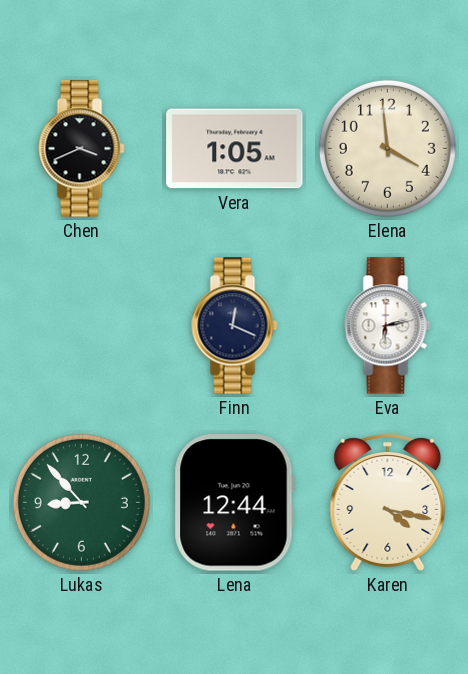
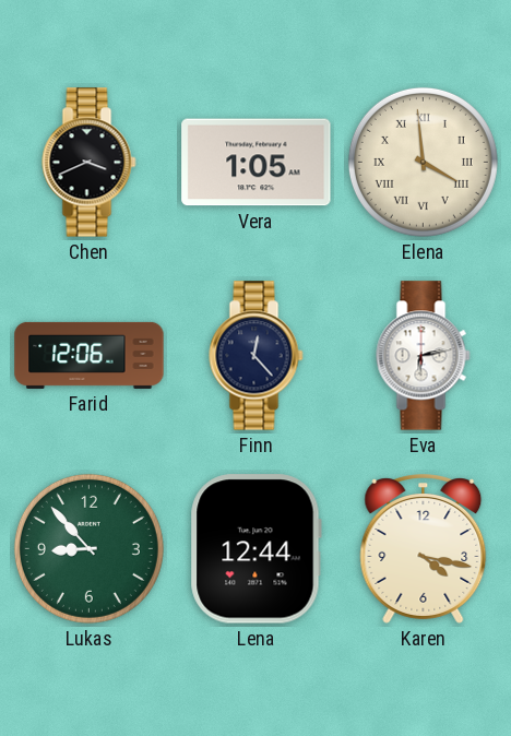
Elena numerals: Arabic -> Roman (423, 162)
Farid: none -> 12:06 (90, 355)
Finn: 12:19 -> 12:23 (257, 356)
